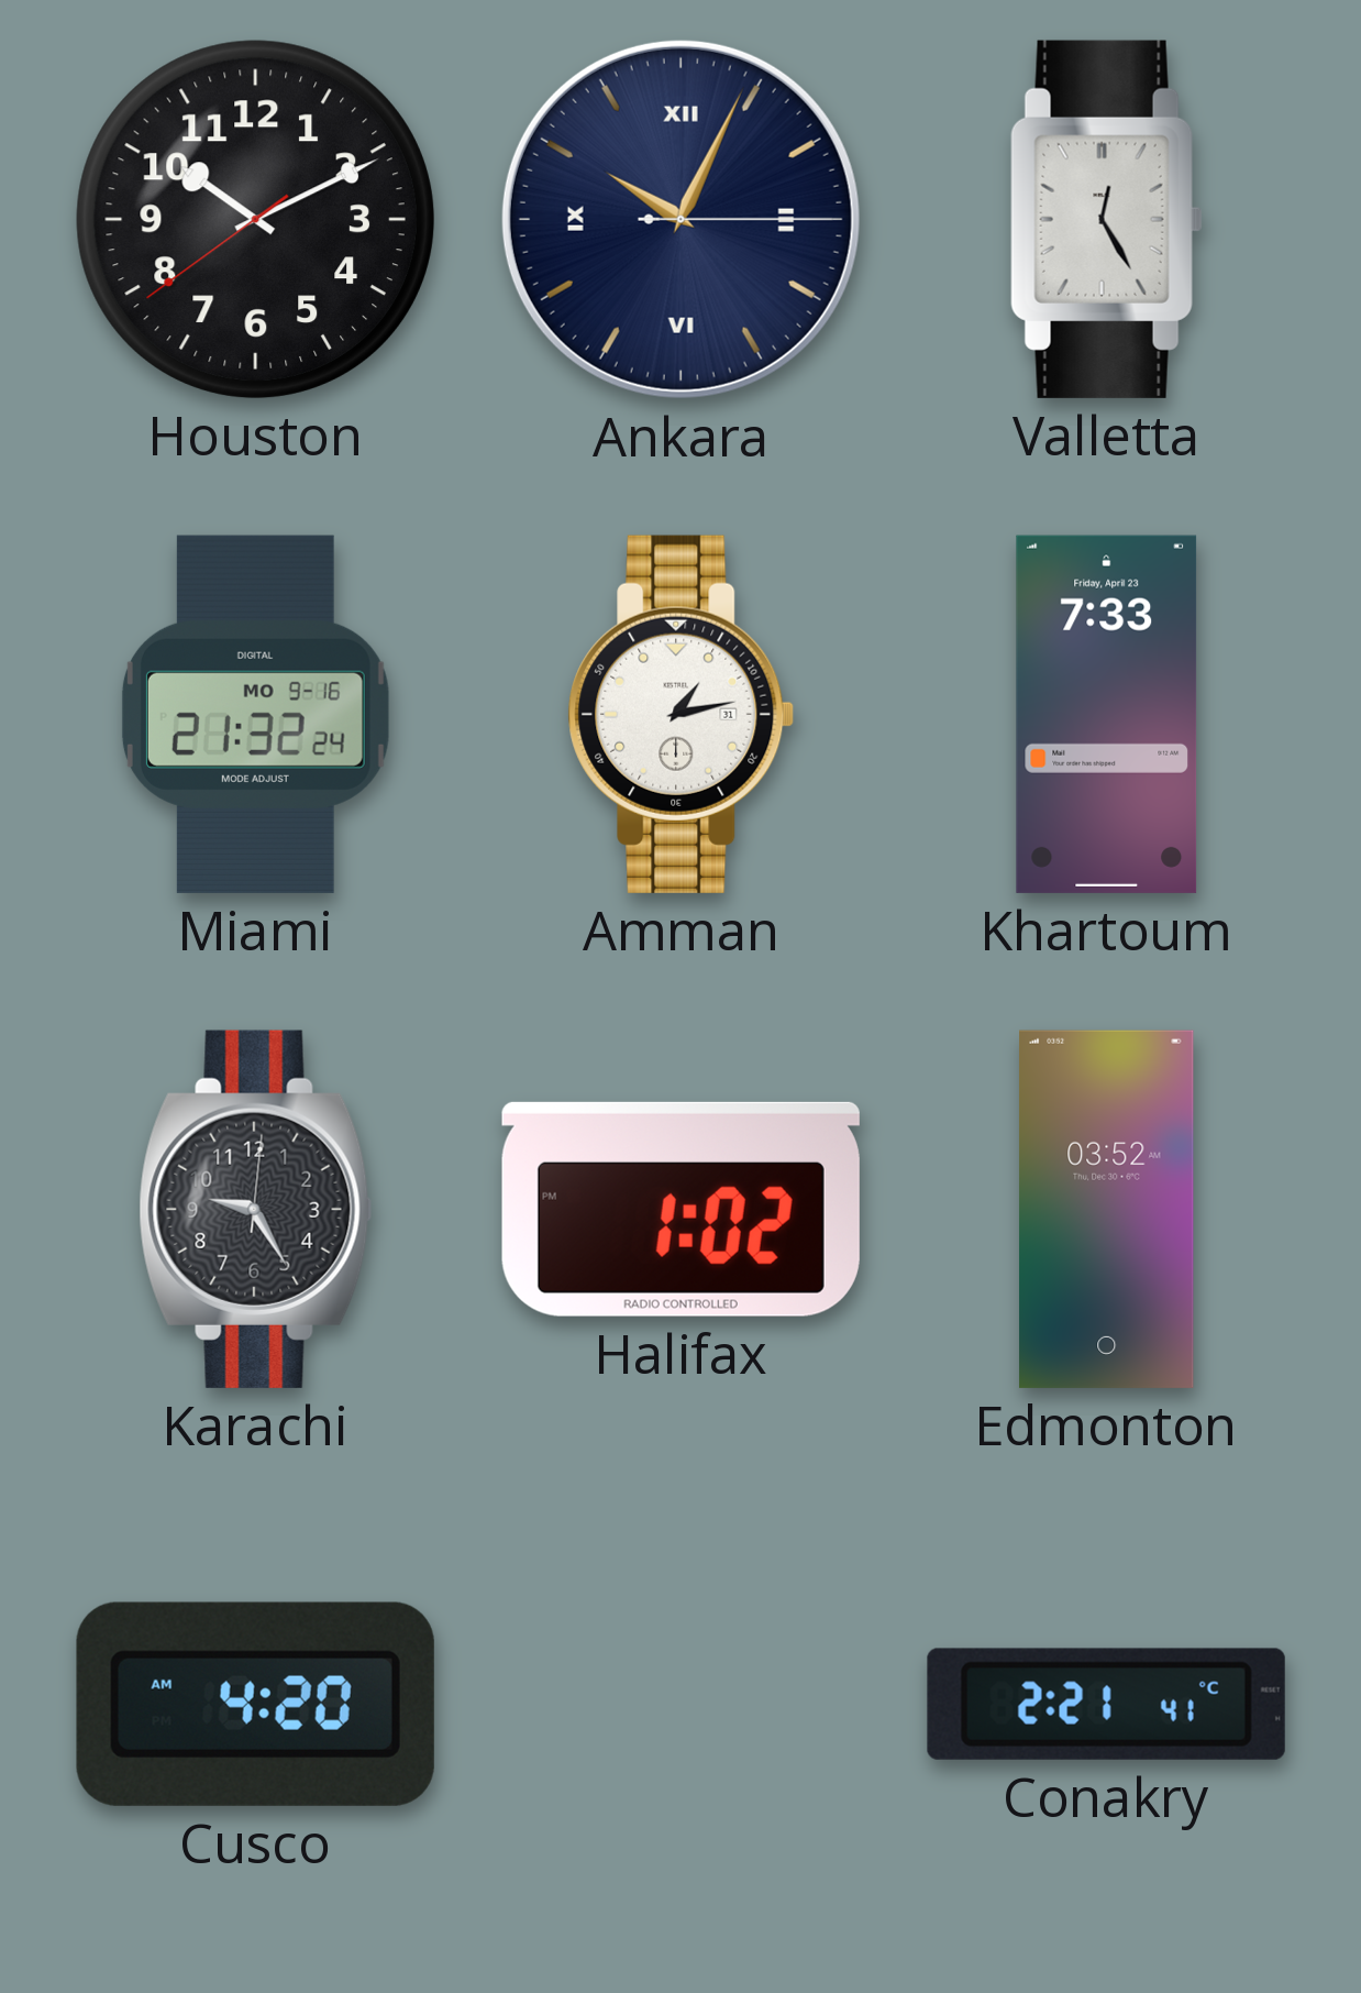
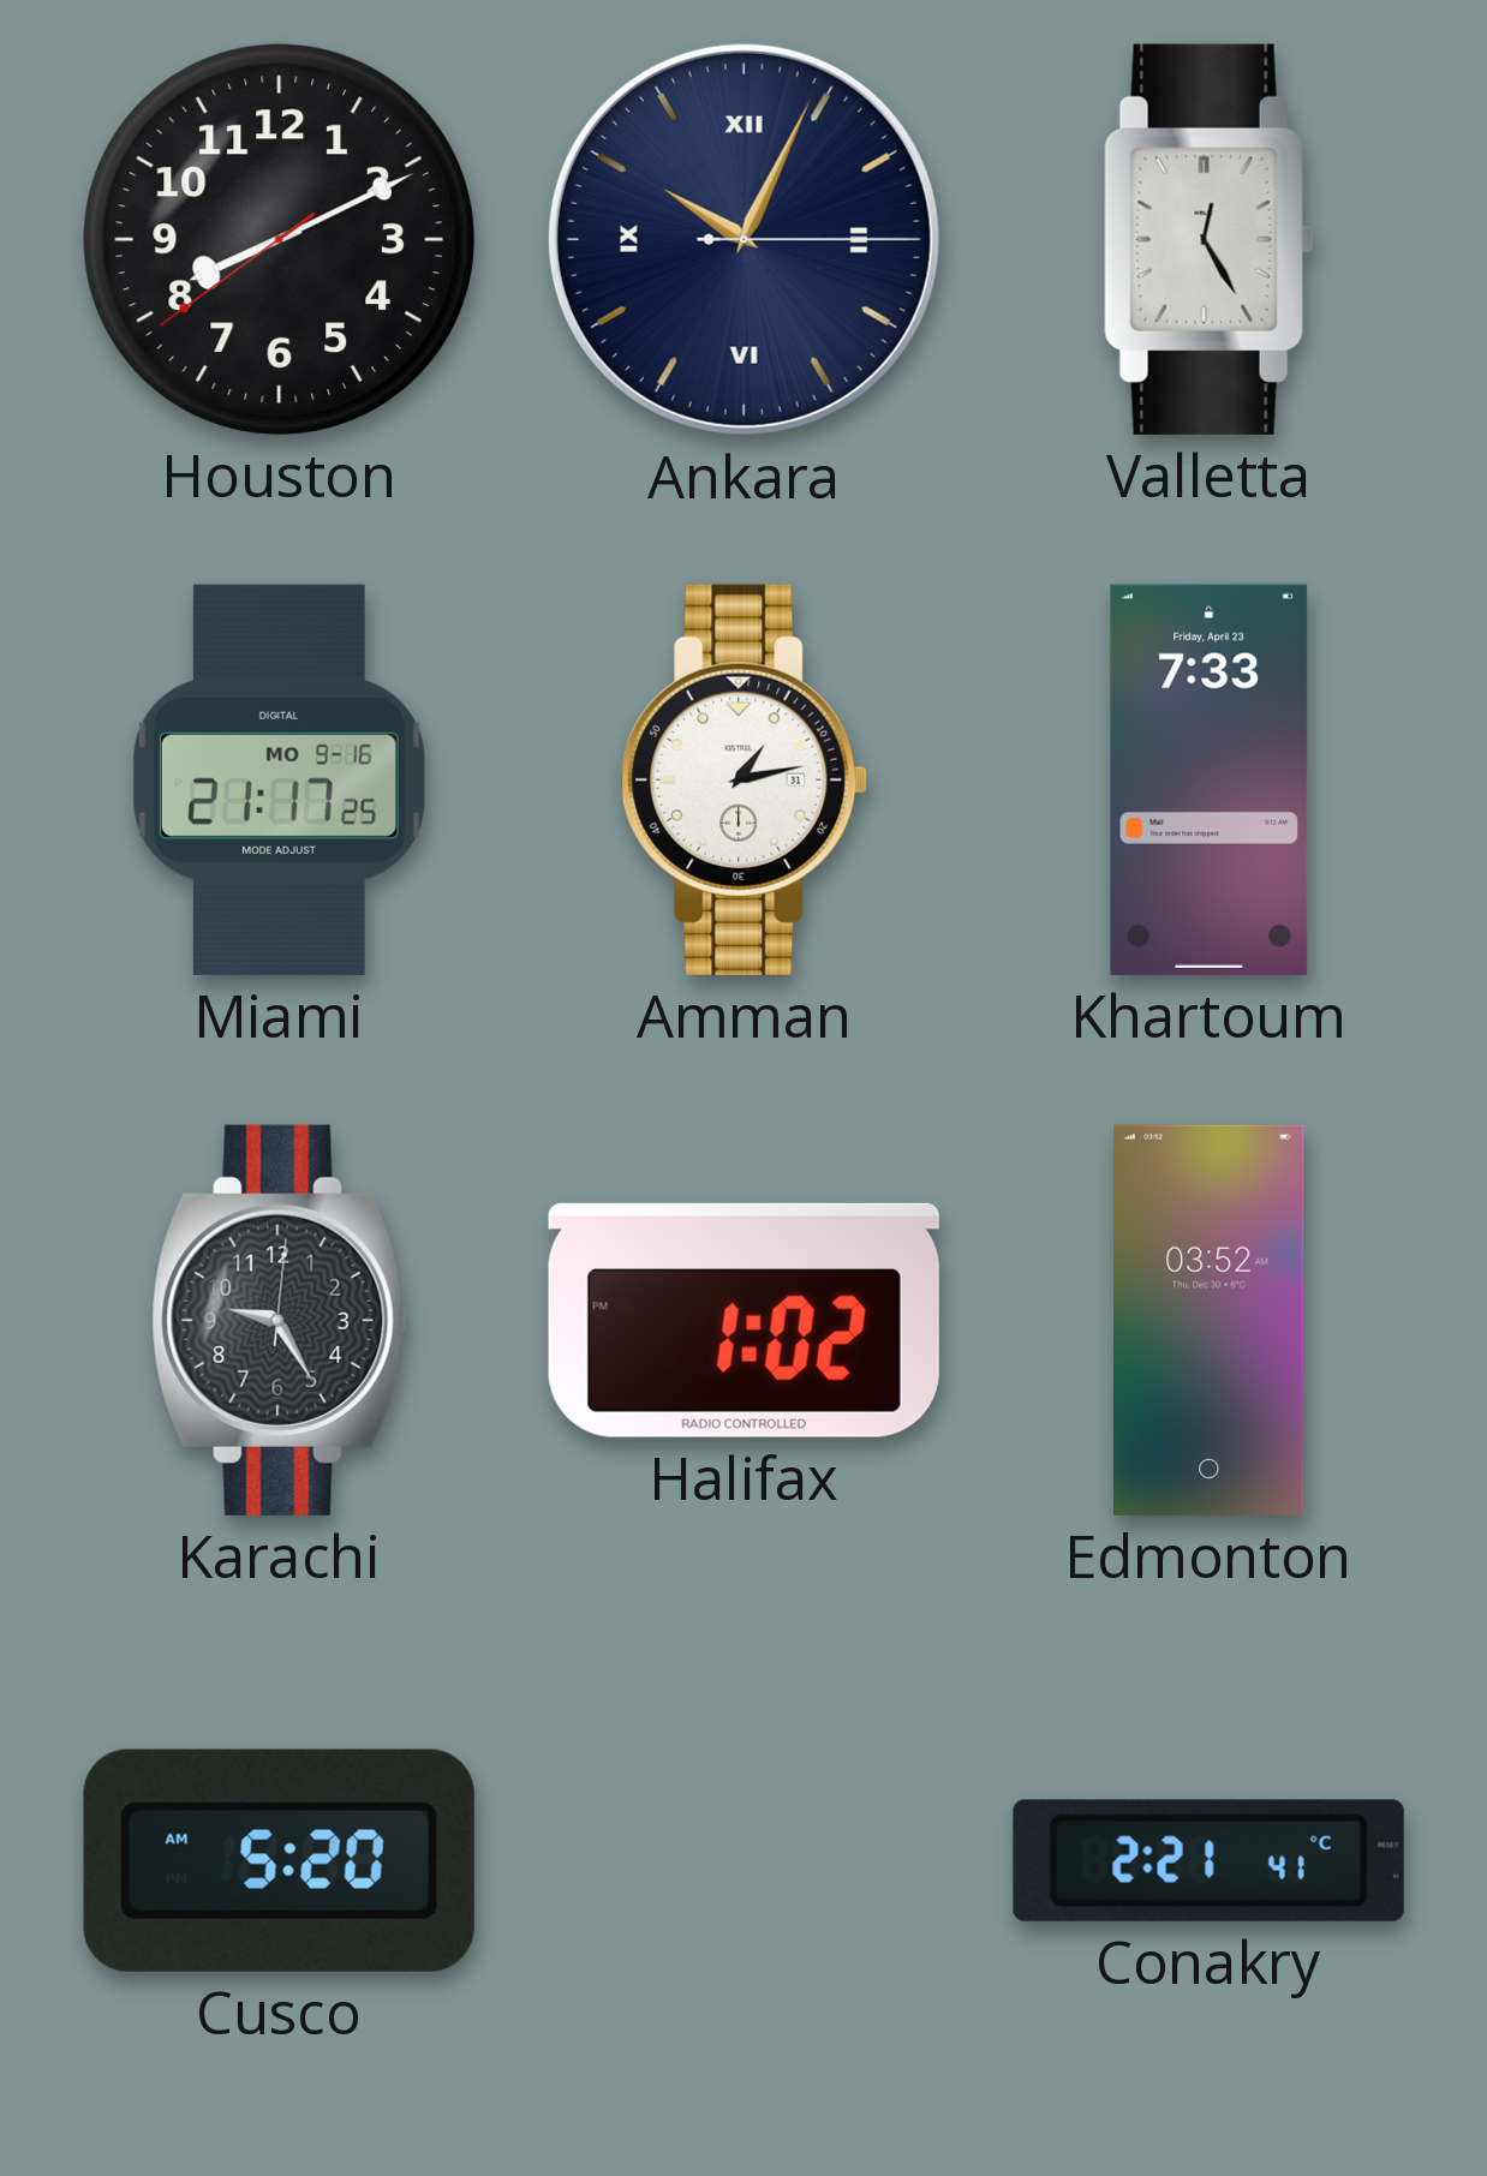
Houston: 10:10 -> 8:10 (279, 239)
Miami: 21:32 -> 21:17 (279, 779)
Cusco: 4:20 -> 5:20 (279, 1860)
